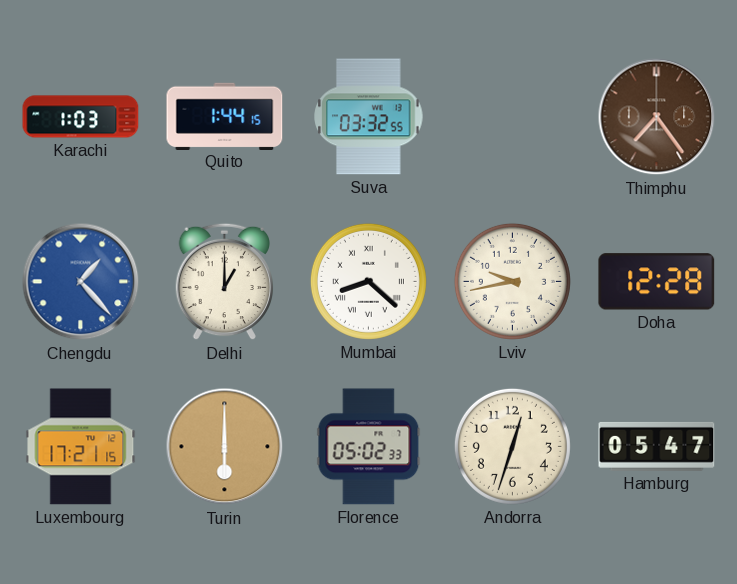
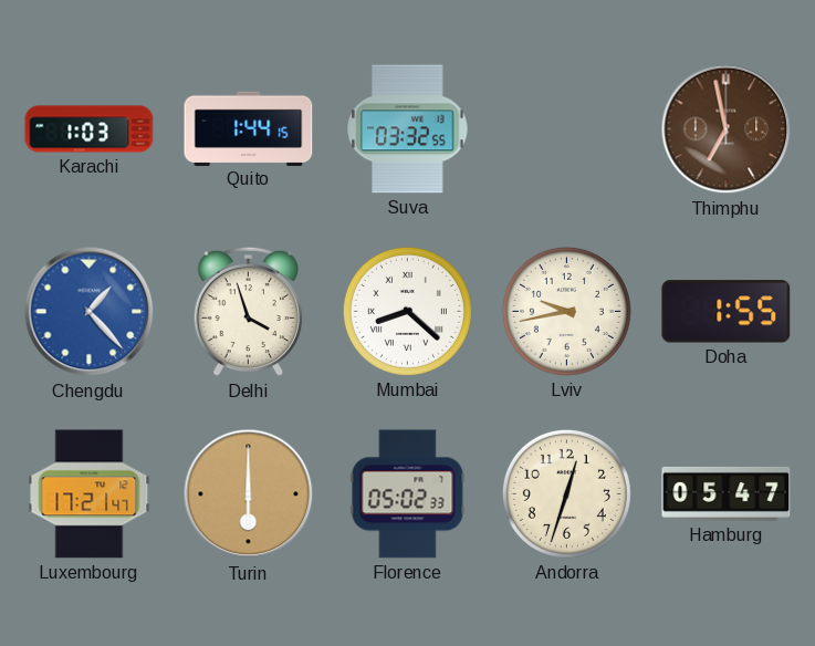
Thimphu: 7:24 -> 6:58 (727, 129)
Delhi: 1:00 -> 3:57 (248, 312)
Doha: 12:28 -> 1:55 (727, 312)
Luxembourg: 17:21:15 -> 17:21:47 (90, 494)
